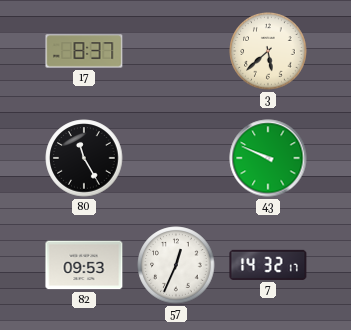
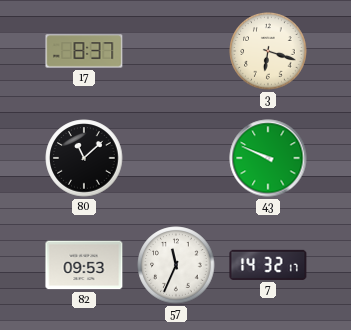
3: 5:38 -> 6:18 (268, 51)
80: 11:25 -> 11:08 (84, 158)
57: 12:34 -> 11:34 (176, 265)
